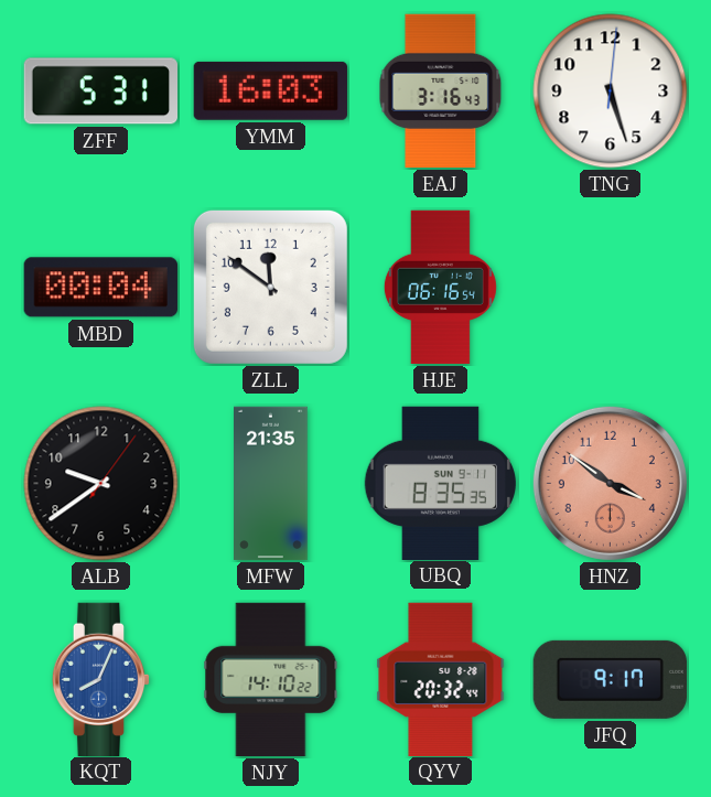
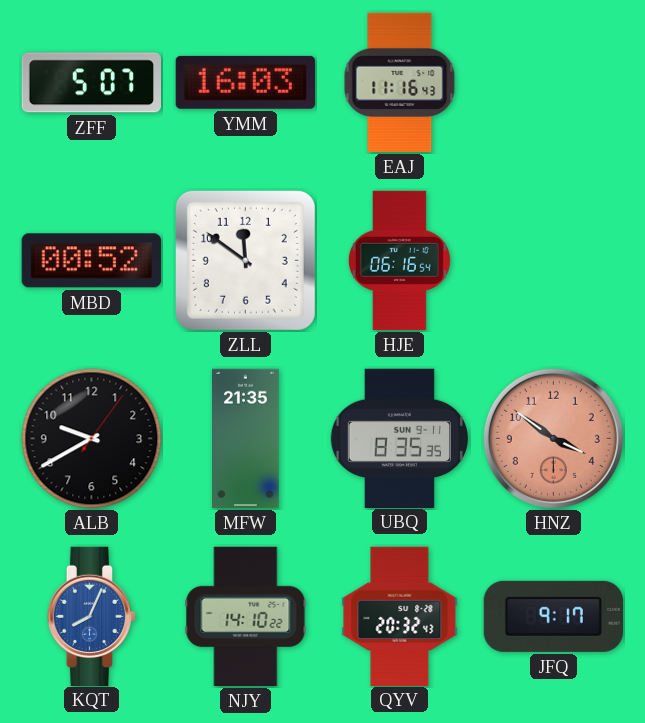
ZFF: 5:31 -> 5:07 (91, 83)
EAJ: 3:16 -> 11:16 (400, 83)
TNG: 5:27 -> none (611, 91)
MBD: 00:04 -> 00:52 (91, 261)
ALB: 9:39 -> 9:40 (92, 439)
QYV: 20:32:44 -> 20:32:43 (400, 616)
